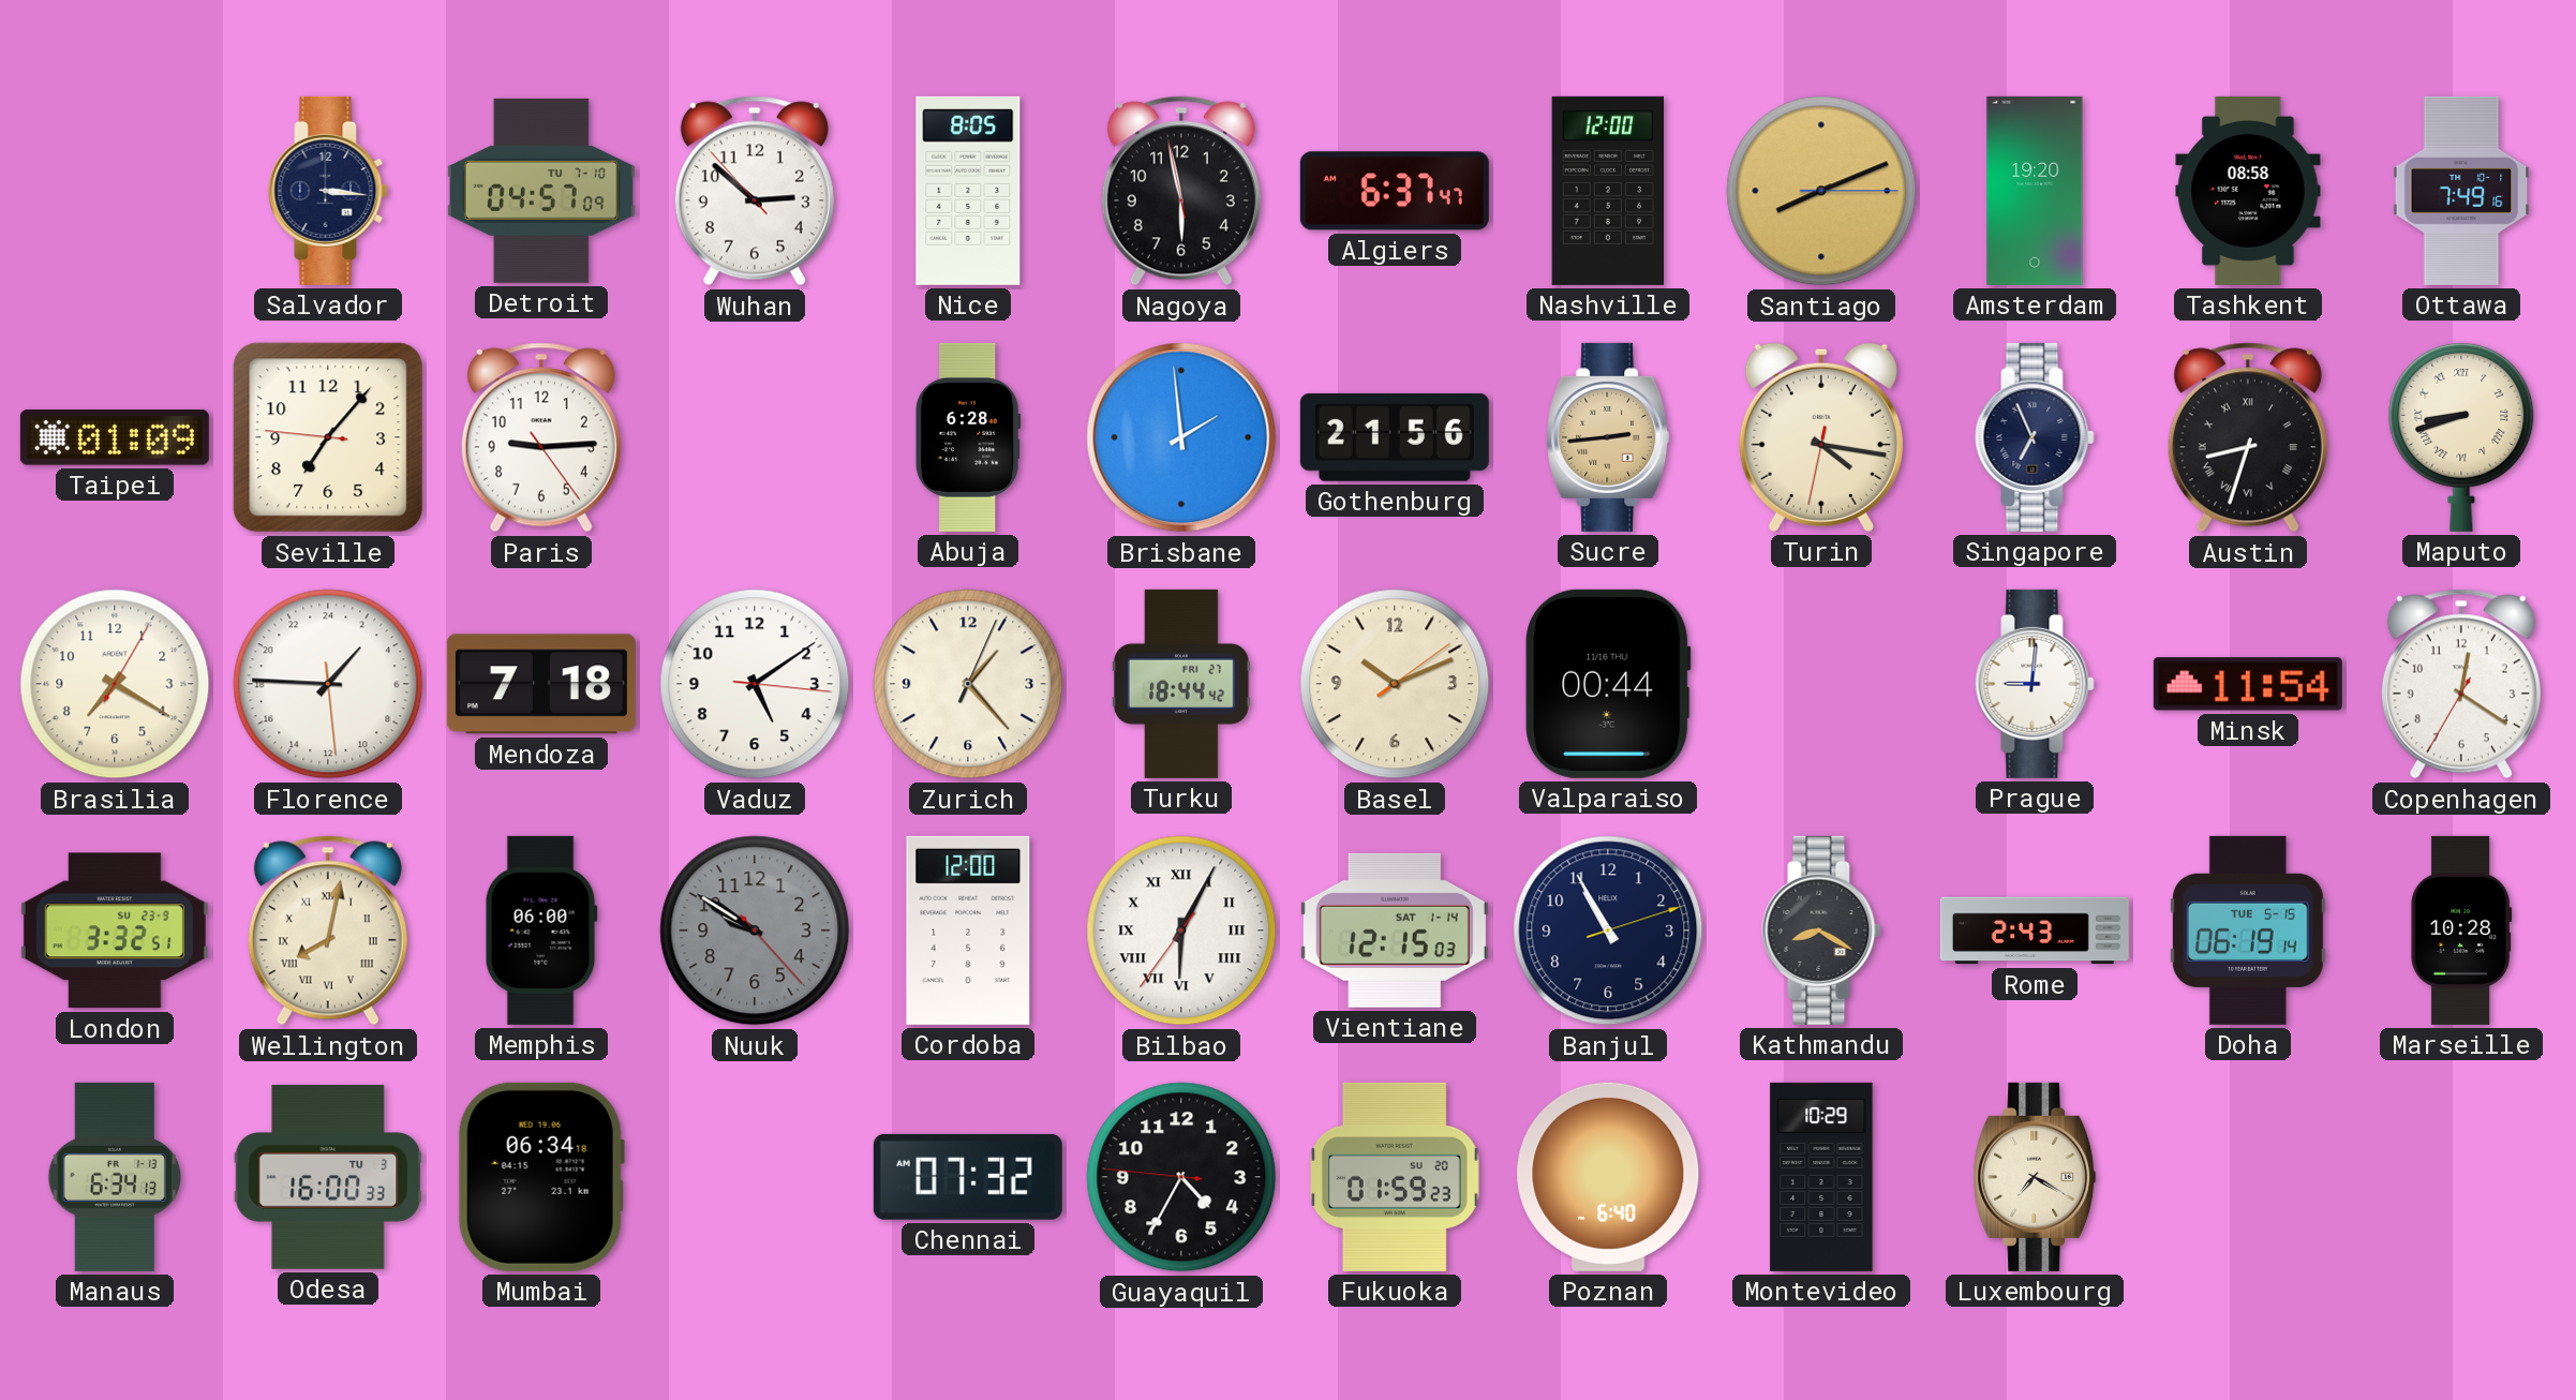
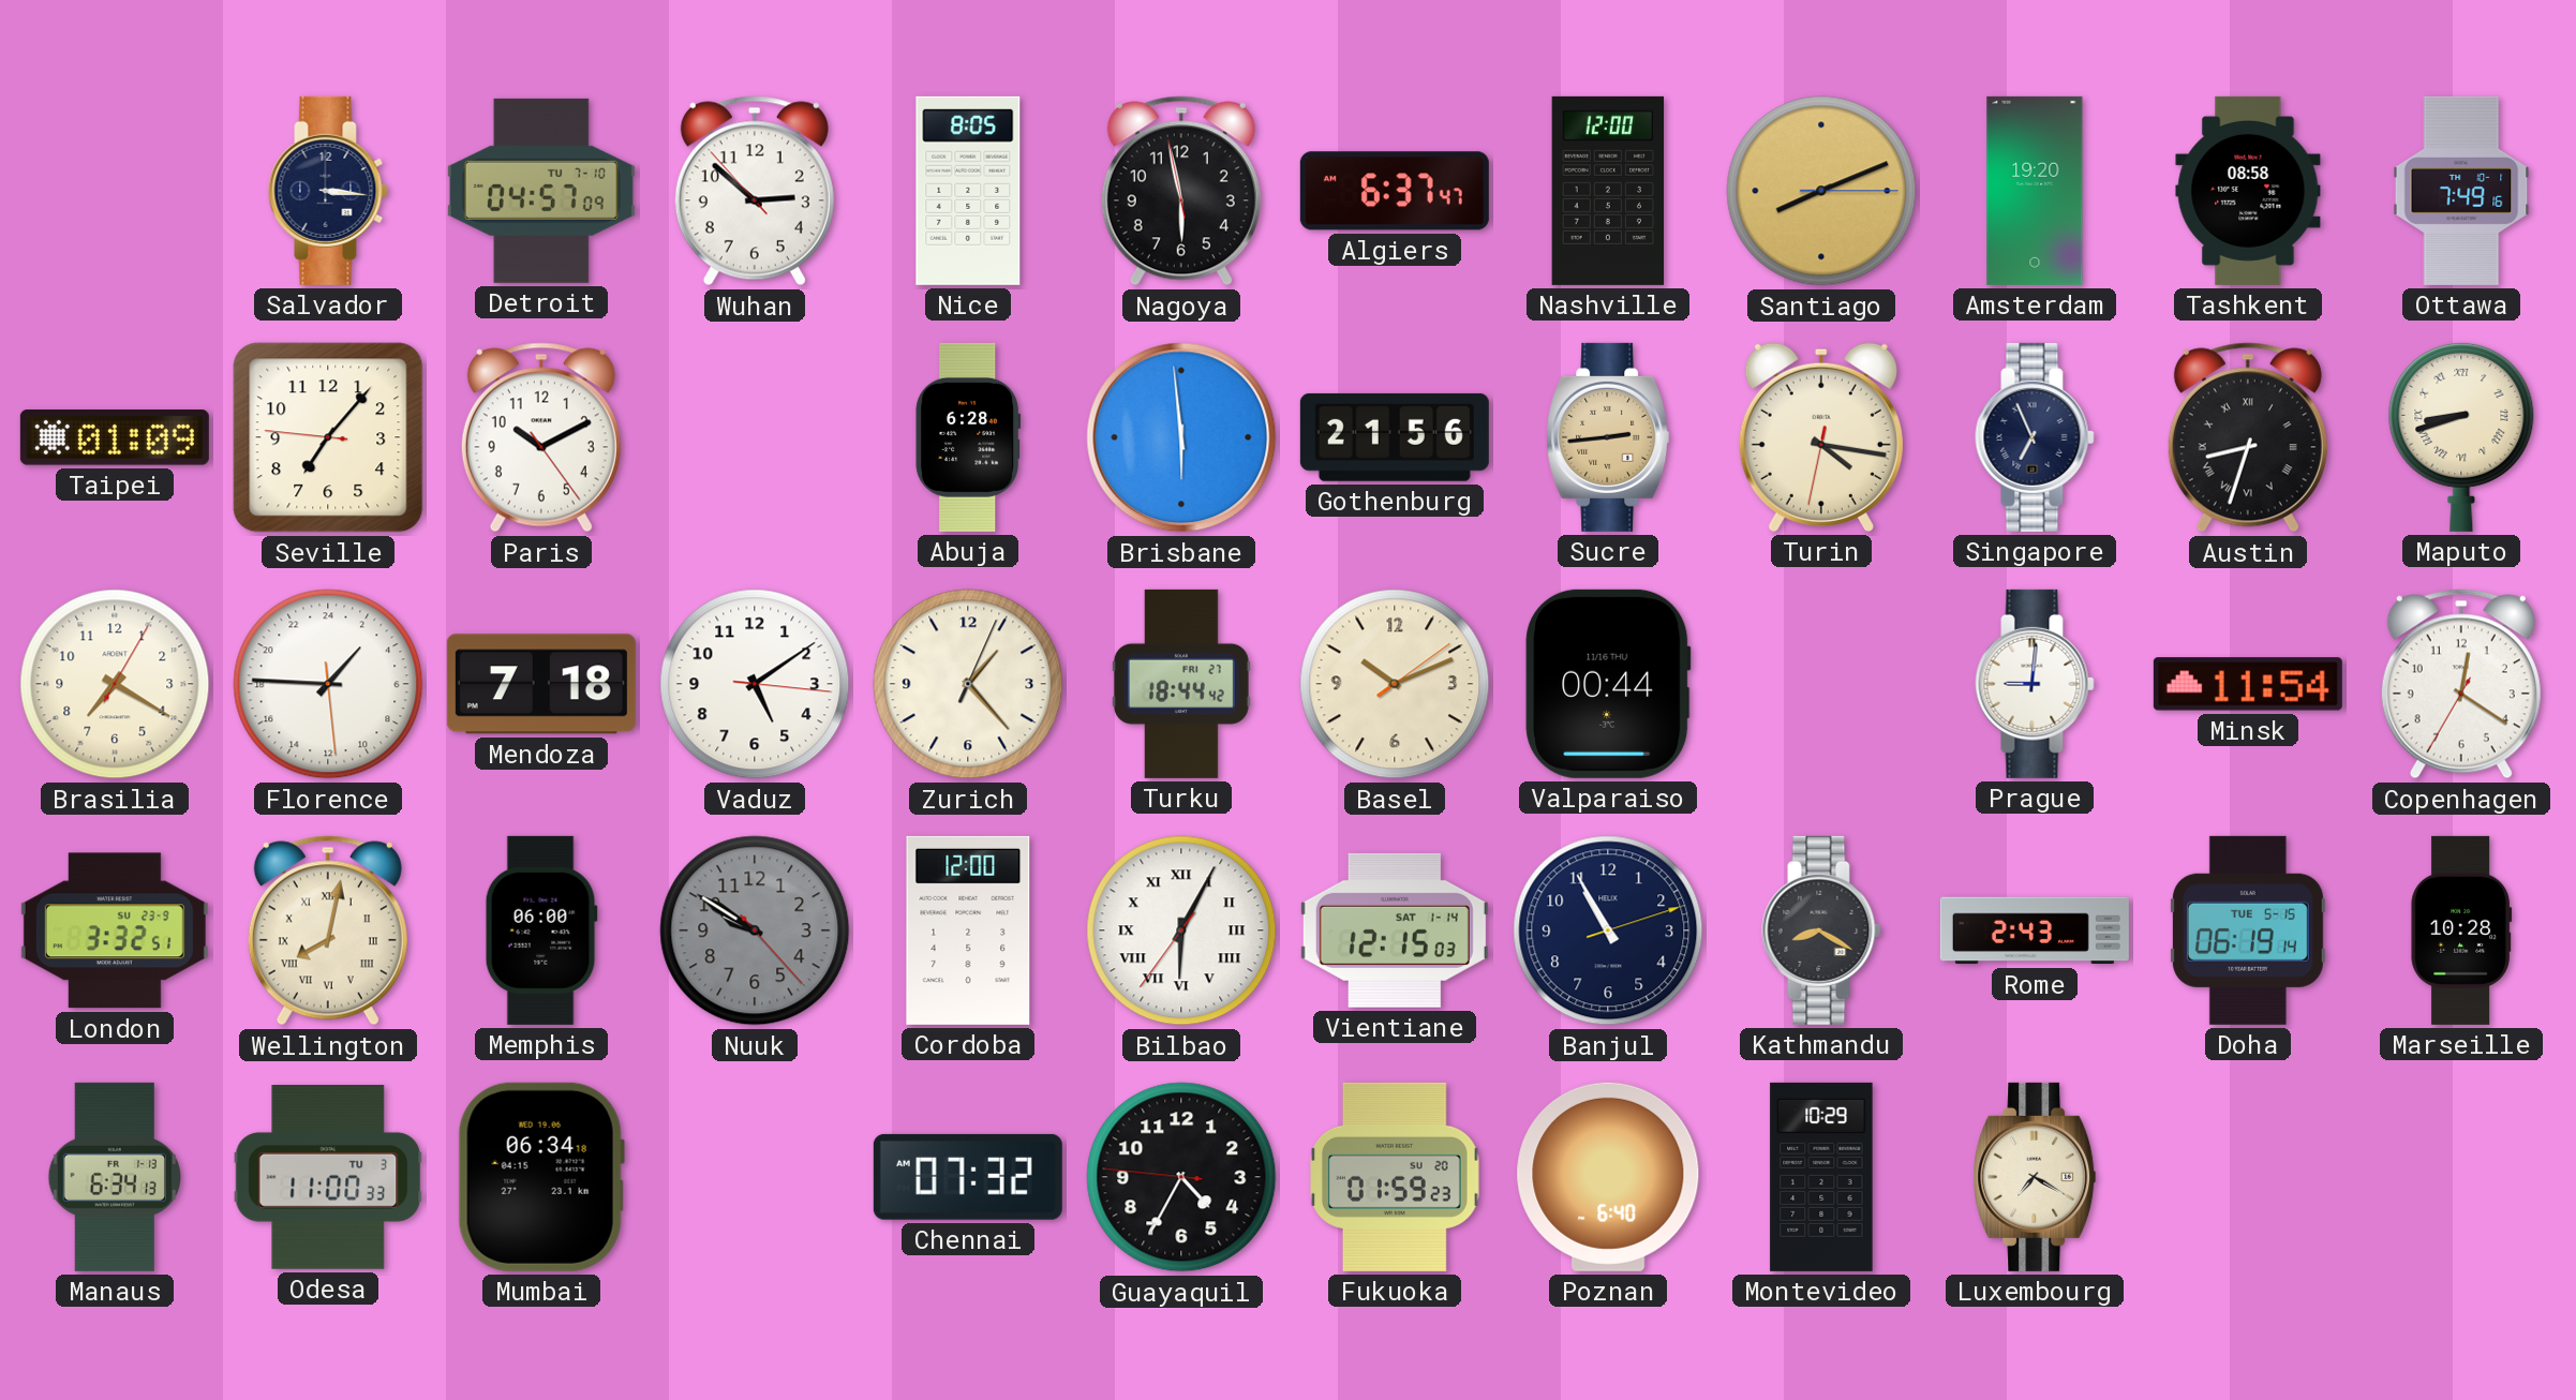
Paris: 9:14 -> 10:10 (541, 437)
Brisbane: 1:59 -> 5:59 (1181, 437)
Odesa: 16:00 -> 11:00 (328, 1177)
